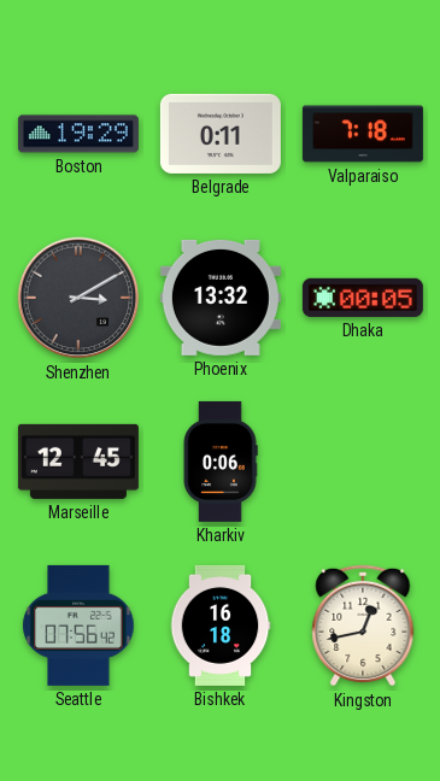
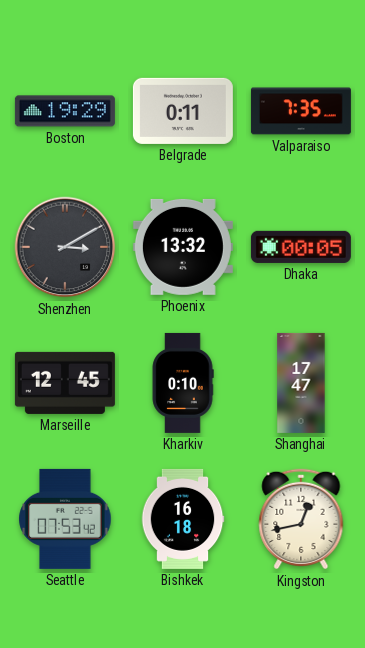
Valparaiso: 7:18 -> 7:35 (301, 111)
Kharkiv: 0:06 -> 0:10 (183, 383)
Shanghai: none -> 17:47 (301, 383)
Seattle: 07:56 -> 07:53 (65, 519)
